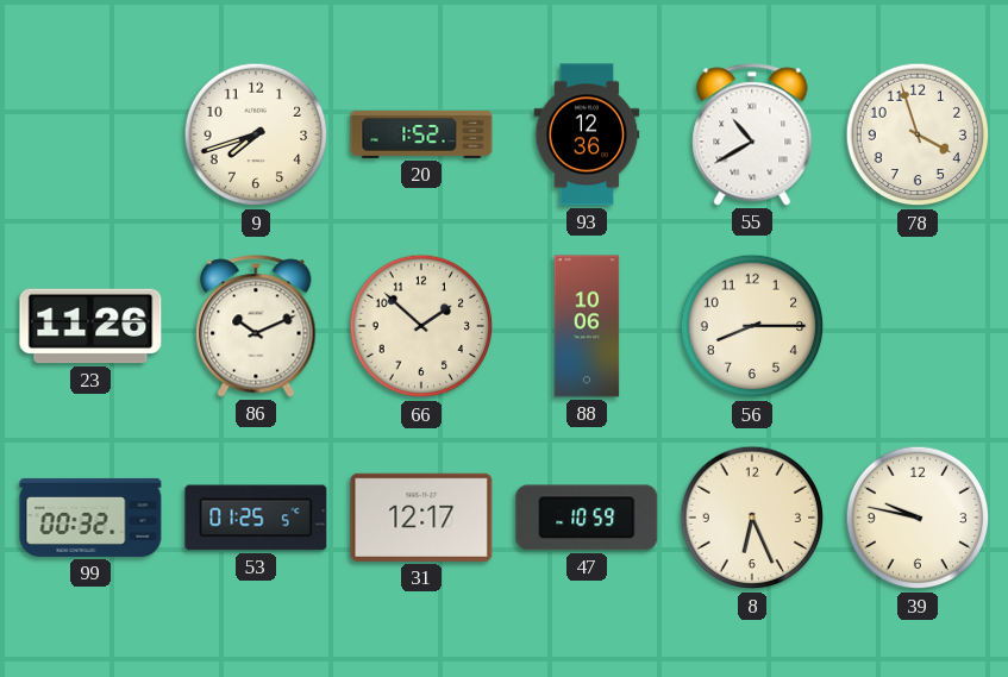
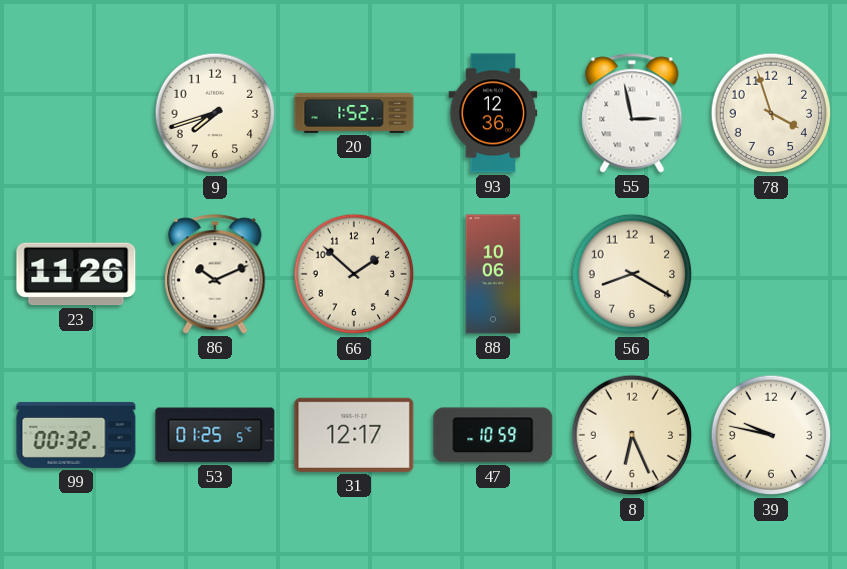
55: 10:40 -> 2:58 (632, 113)
56: 8:15 -> 8:20 (632, 274)
